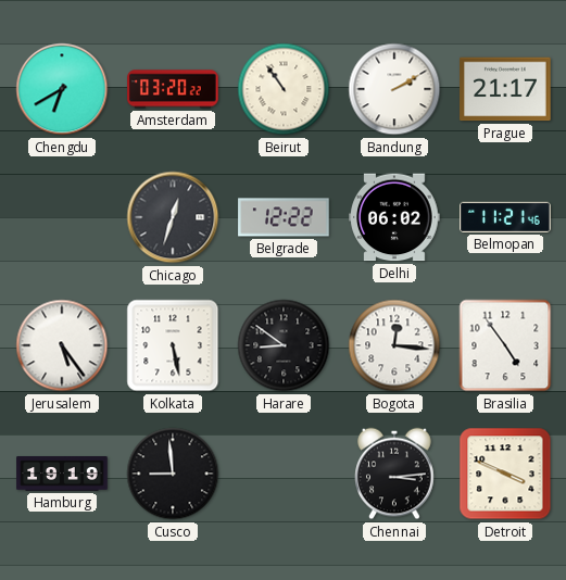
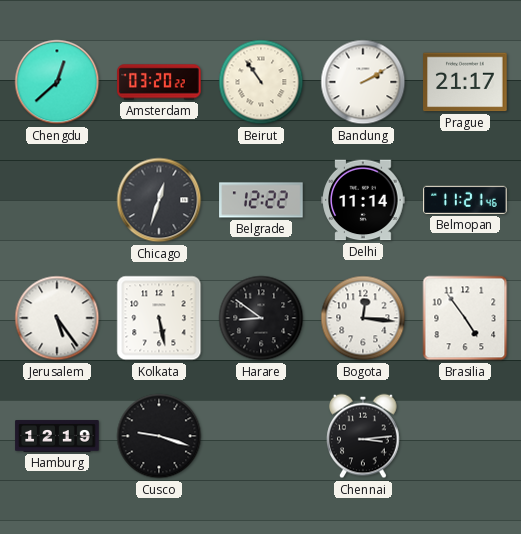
Chengdu: 6:40 -> 12:38 (57, 82)
Delhi: 06:02 -> 11:14 (363, 200)
Hamburg: 19:19 -> 12:19 (57, 436)
Cusco: 8:59 -> 9:18 (159, 436)
Detroit: 3:49 -> none (505, 474)
